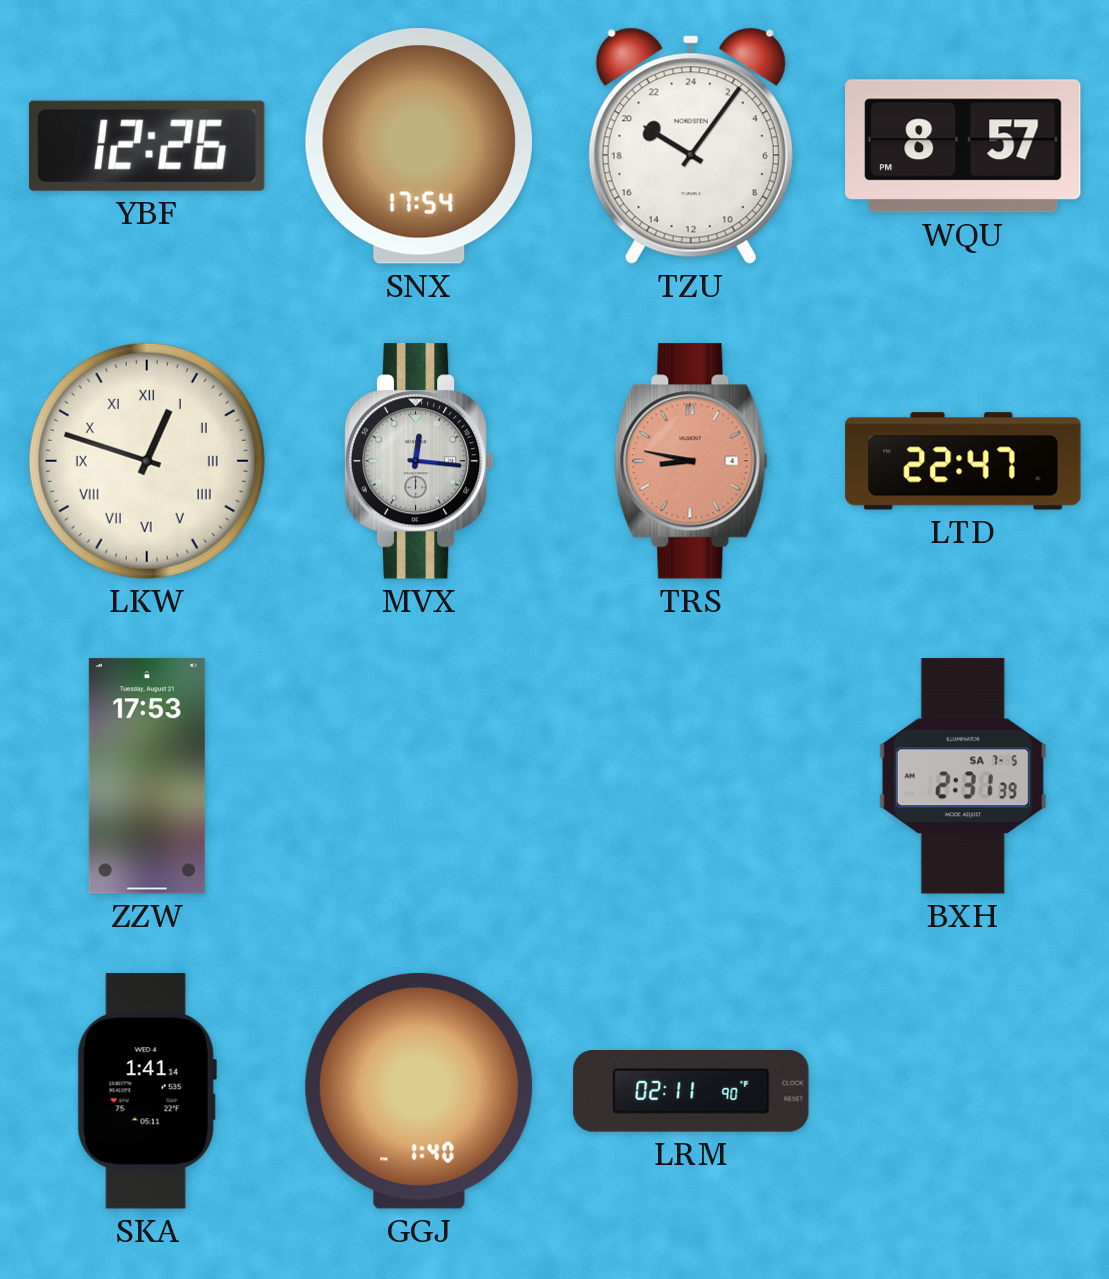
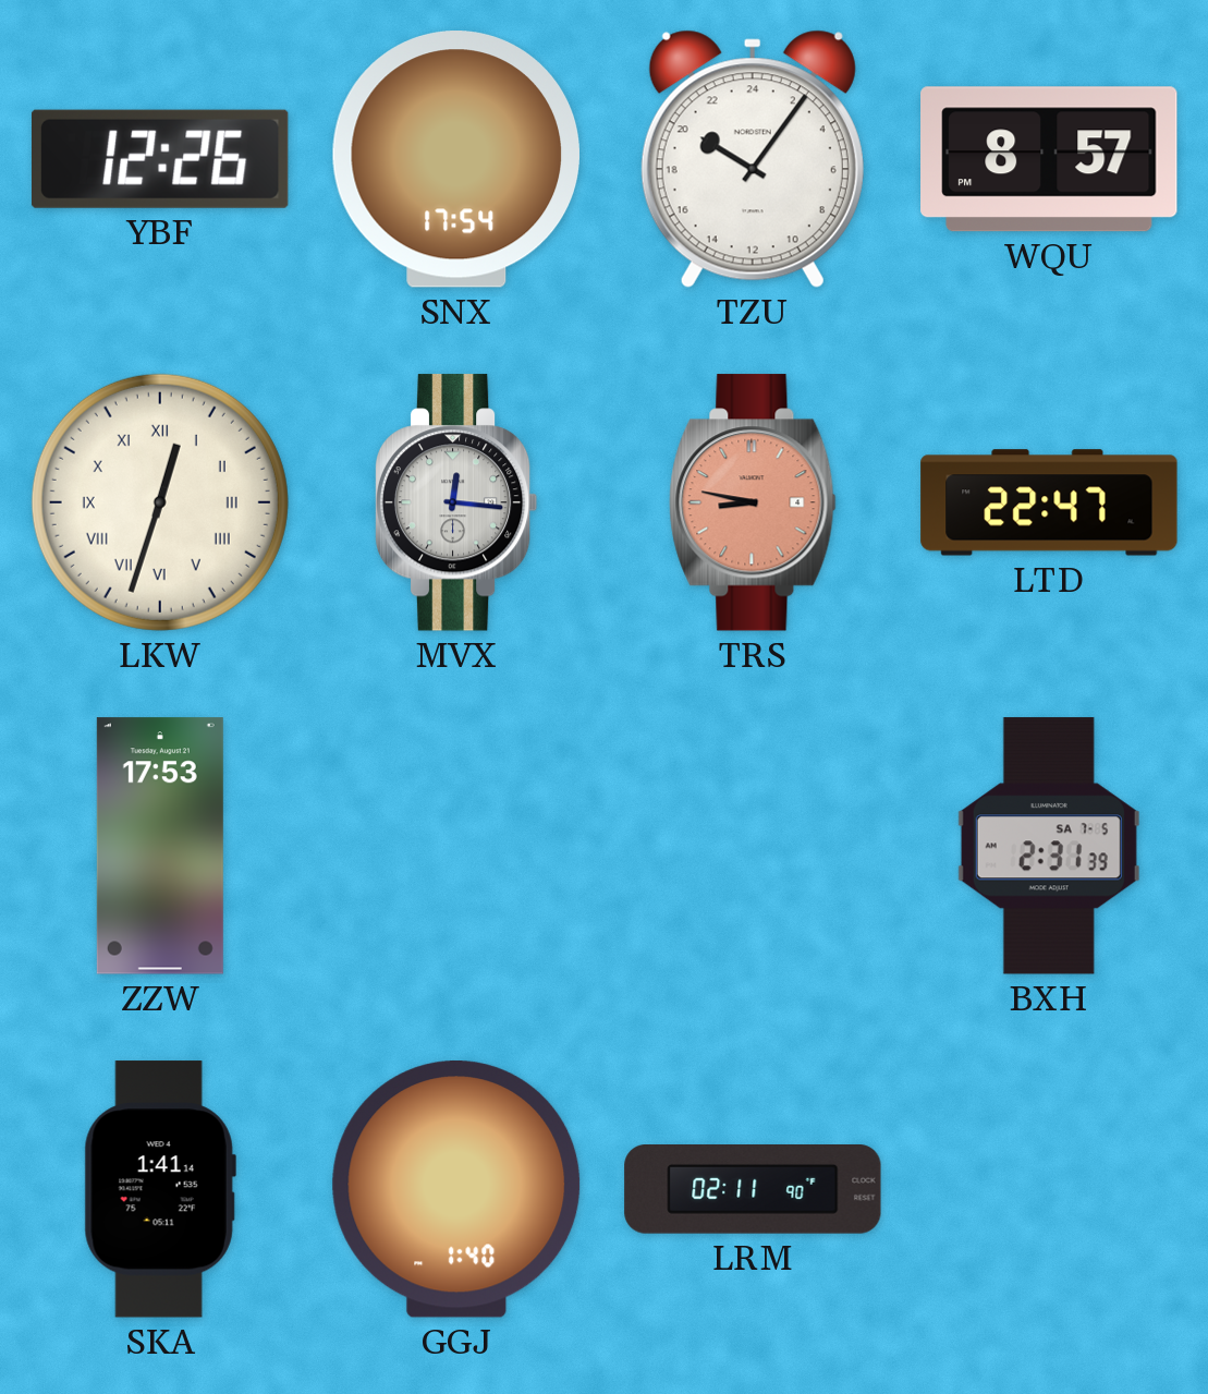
LKW: 12:48 -> 12:33 (160, 502)
